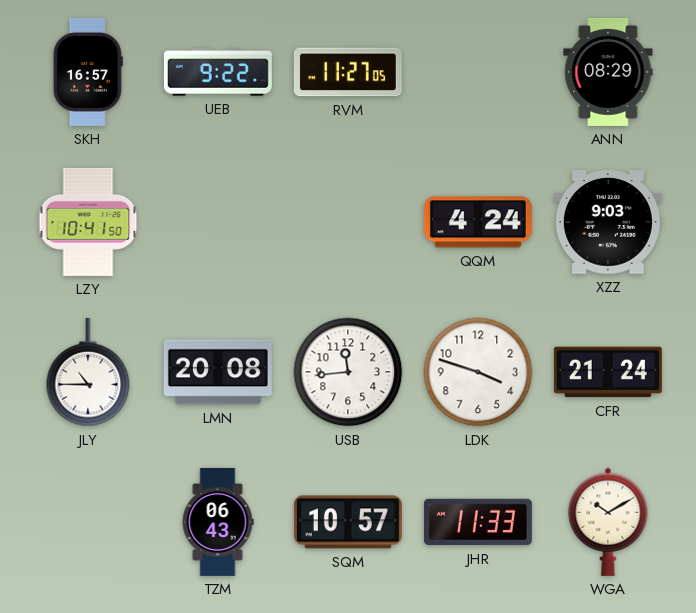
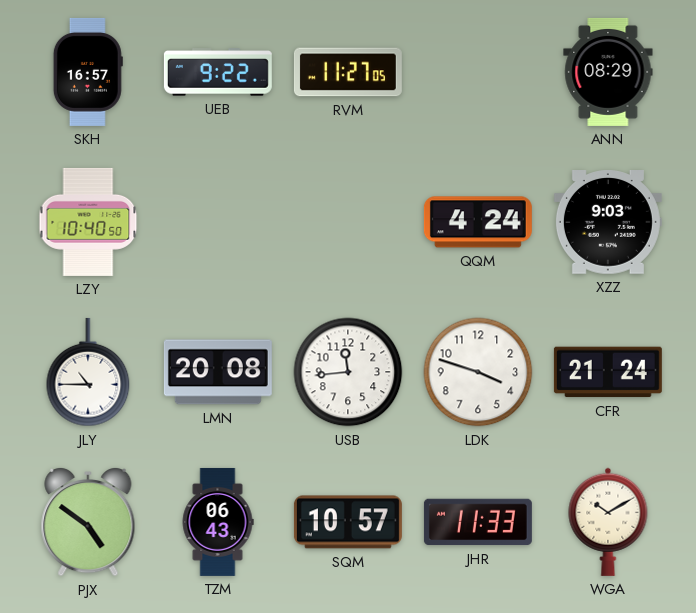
LZY: 10:41 -> 10:40 (88, 222)
PJX: none -> 4:51 (88, 522)
